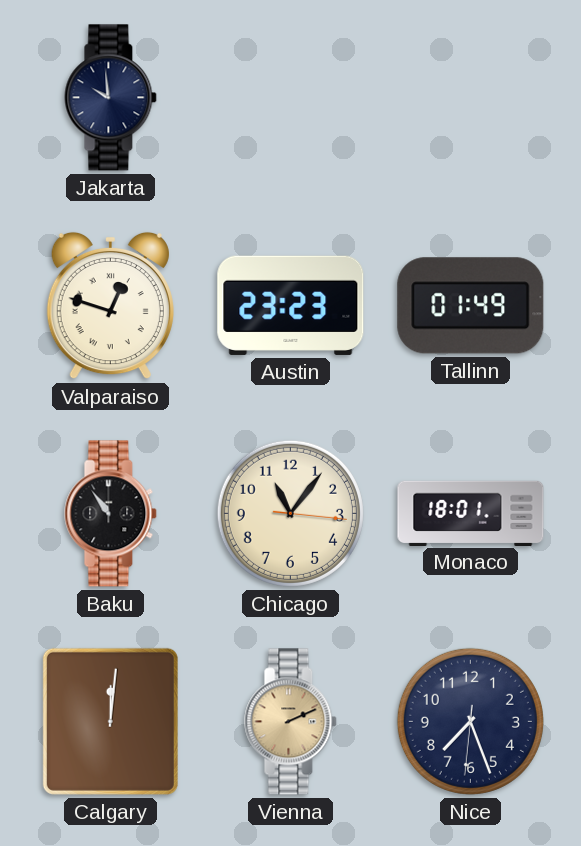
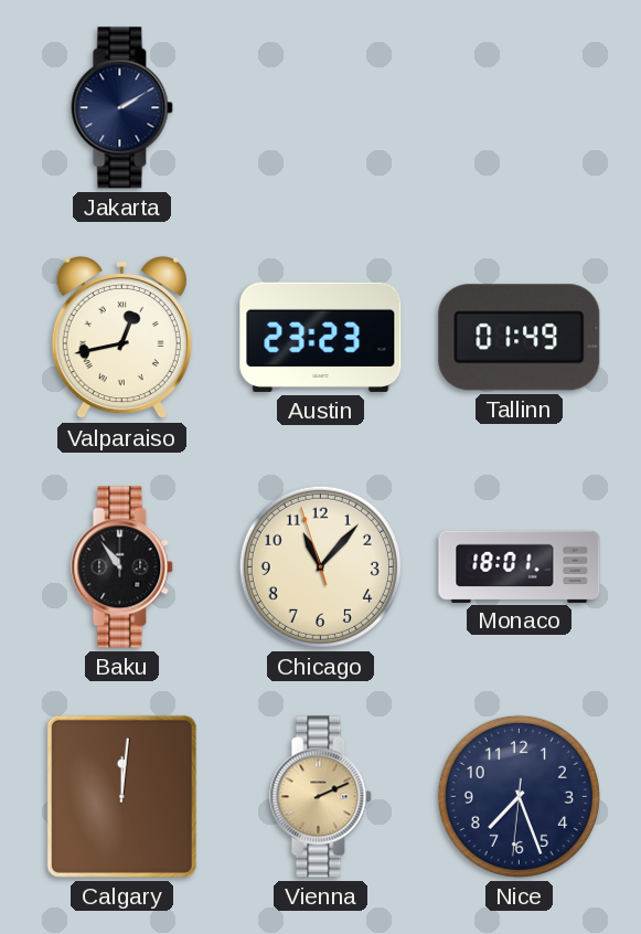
Jakarta: 9:59 -> 2:10 (122, 108)
Valparaiso: 12:48 -> 12:43 (121, 338)
Chicago: 11:06:16 -> 11:06:57 (320, 566)
